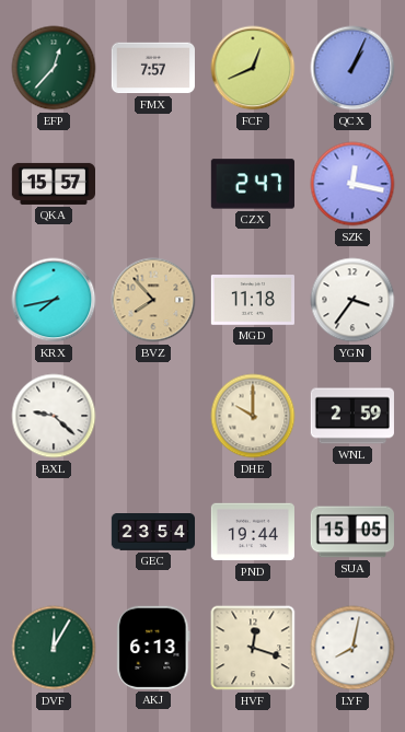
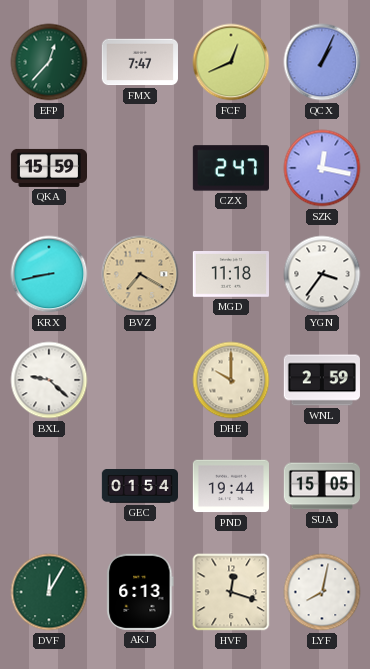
FMX: 7:57 -> 7:47 (139, 62)
QKA: 15:57 -> 15:59 (48, 168)
KRX: 7:43 -> 8:43 (49, 274)
BVZ: 7:53 -> 7:20 (140, 274)
GEC: 23:54 -> 01:54 (139, 487)
